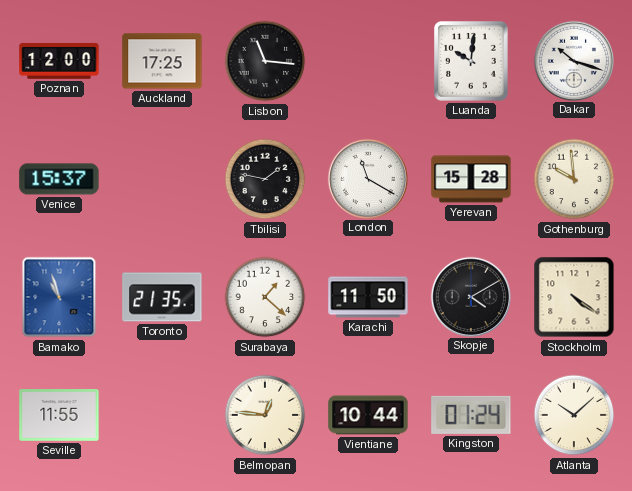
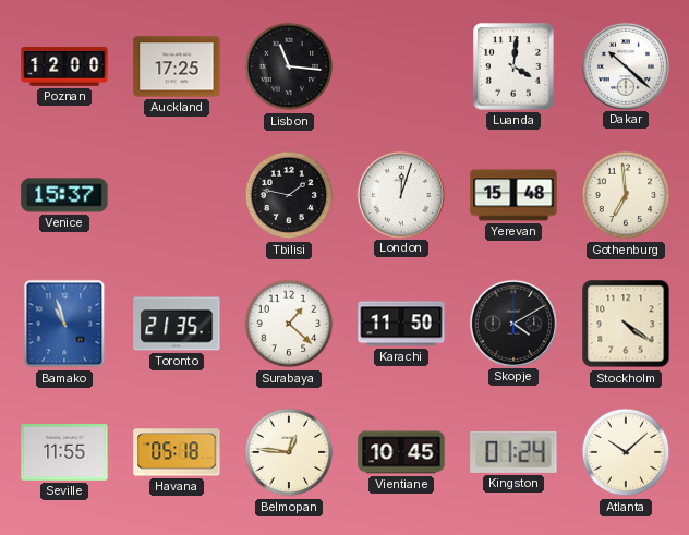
Luanda: 10:01 -> 4:01 (515, 68)
Dakar: 10:18 -> 10:22 (625, 65)
London: 11:20 -> 12:03 (400, 194)
Yerevan: 15:28 -> 15:48 (513, 195)
Gothenburg: 9:59 -> 6:59 (626, 195)
Havana: none -> 05:18 (177, 452)
Vientiane: 10:44 -> 10:45 (401, 452)
